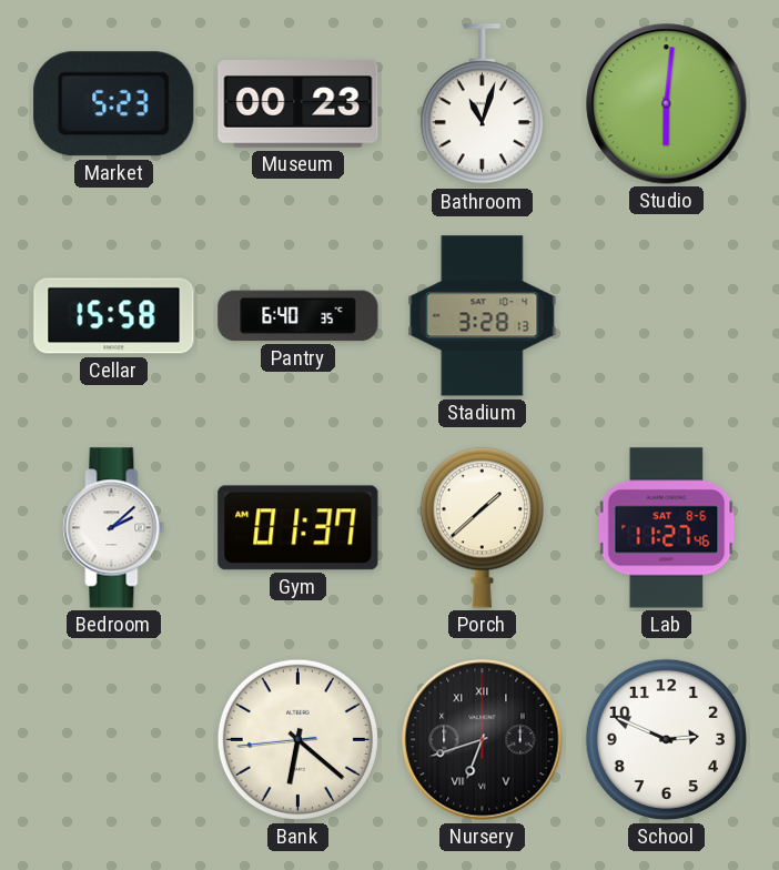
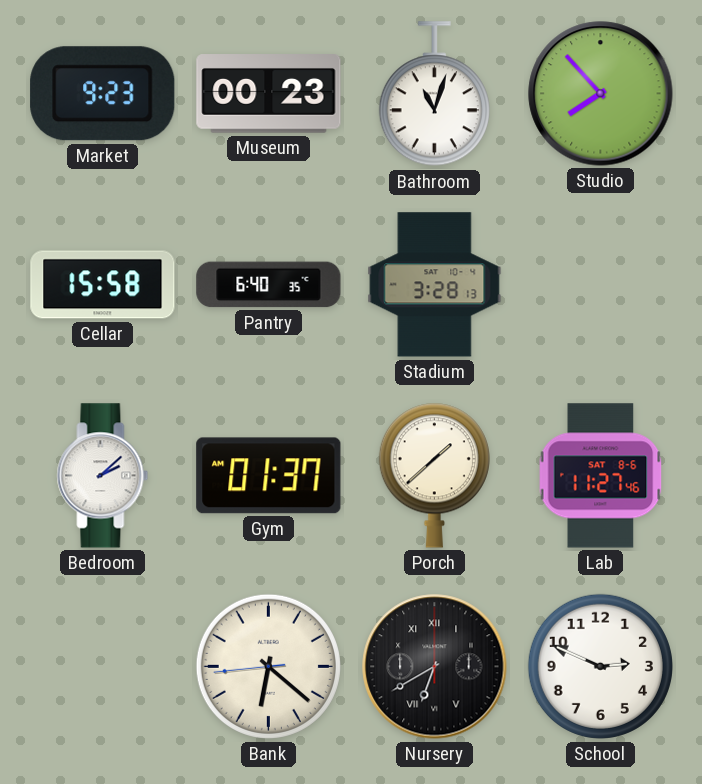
Market: 5:23 -> 9:23 (103, 94)
Studio: 6:01 -> 7:53 (601, 94)
Nursery: 6:42 -> 6:40 (435, 667)
